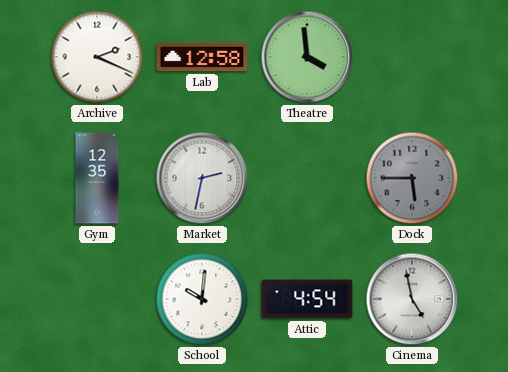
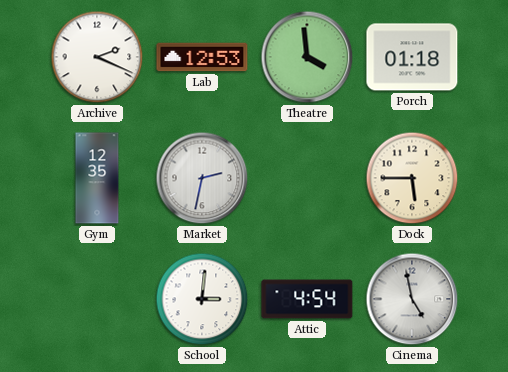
Lab: 12:58 -> 12:53 (202, 57)
Porch: none -> 01:18 (412, 57)
Dock dial: grey -> cream (412, 178)
School: 10:01 -> 3:01 (202, 299)
